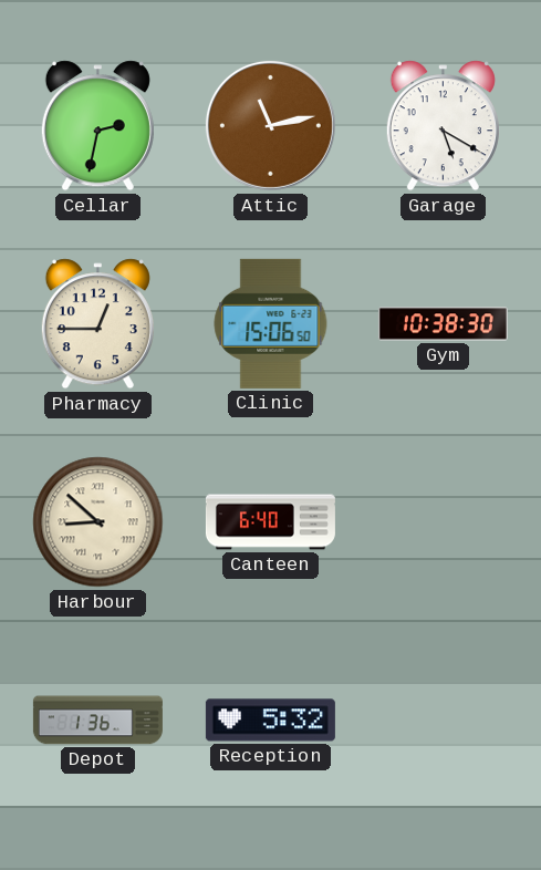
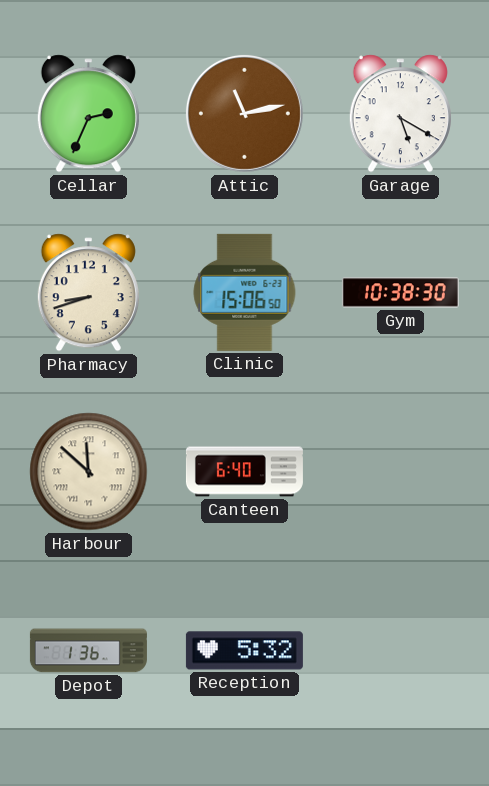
Cellar: 2:32 -> 2:34 (88, 114)
Pharmacy: 12:45 -> 8:42 (88, 293)
Harbour: 8:52 -> 11:52 (89, 472)
